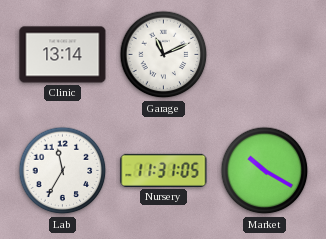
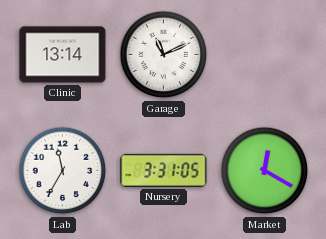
Nursery: 11:31 -> 3:31 (164, 170)
Market: 10:20 -> 12:20 (265, 171)
